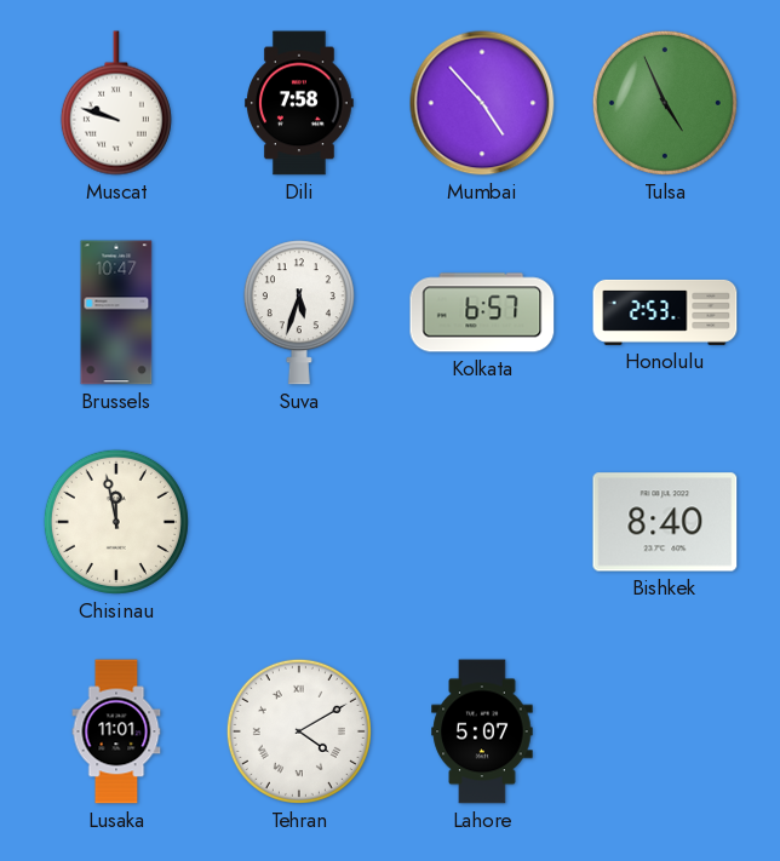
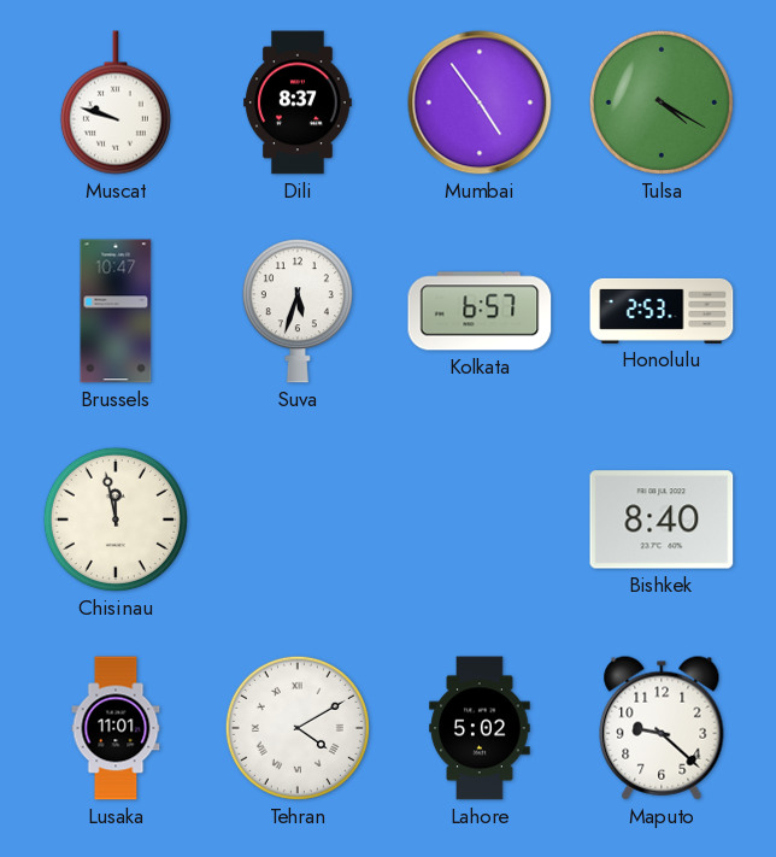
Dili: 7:58 -> 8:37 (299, 102)
Mumbai: 4:53 -> 4:54 (480, 102)
Tulsa: 4:56 -> 4:20 (662, 102)
Lahore: 5:07 -> 5:02 (480, 728)
Maputo: none -> 9:22 (662, 728)
